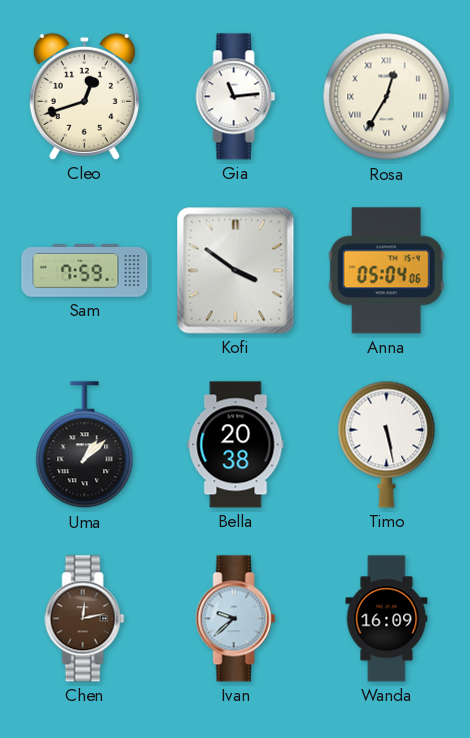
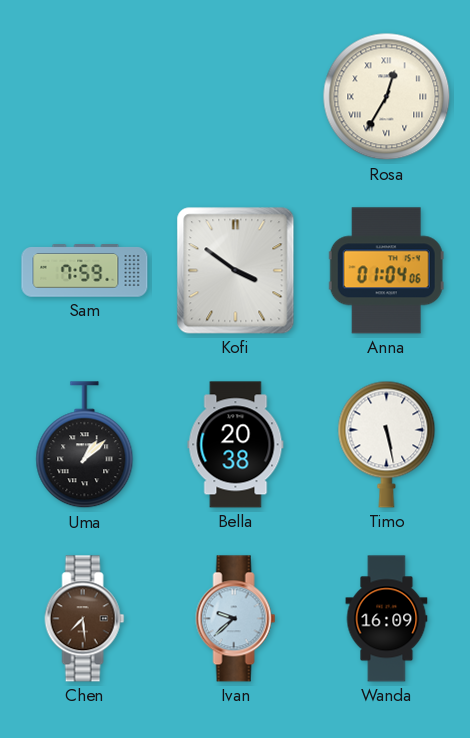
Cleo: 12:42 -> none (84, 96)
Gia: 11:14 -> none (236, 97)
Anna: 05:04 -> 01:04 (386, 271)
Chen: 12:13 -> 7:29 (85, 619)
